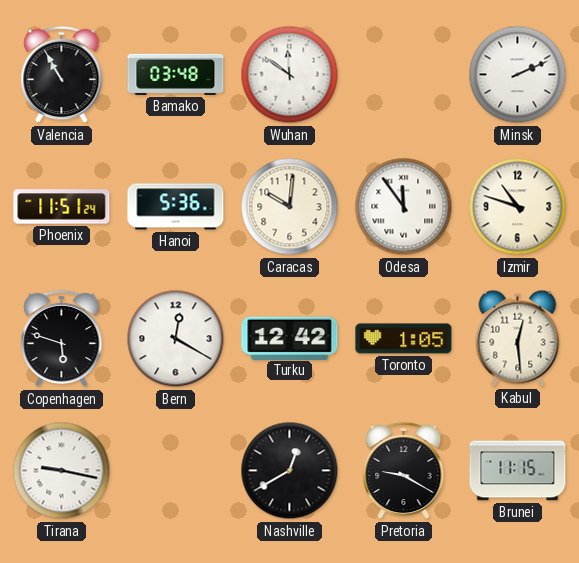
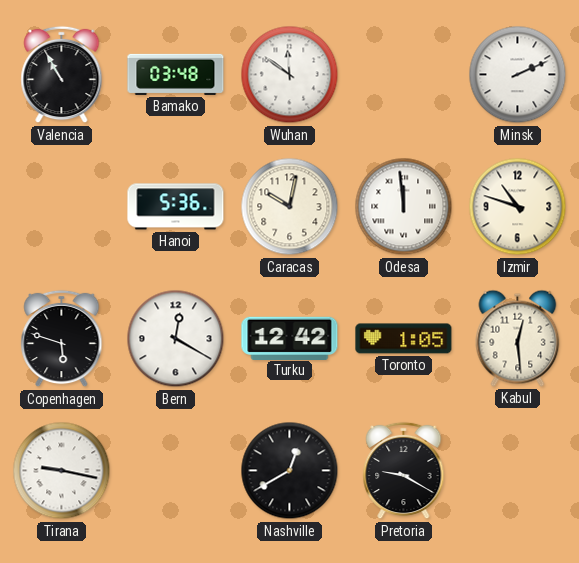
Phoenix: 11:51 -> none (62, 207)
Caracas: 10:01 -> 10:02 (290, 207)
Odesa: 11:54 -> 11:59 (404, 207)
Brunei: 11:15 -> none (518, 471)
